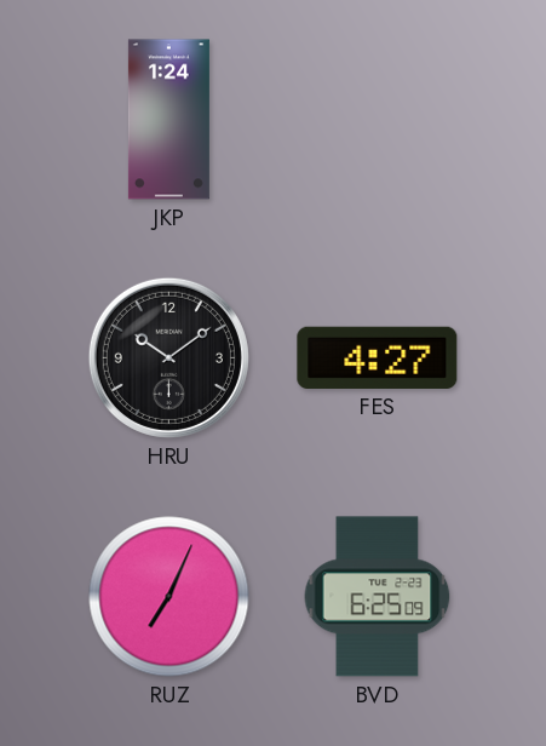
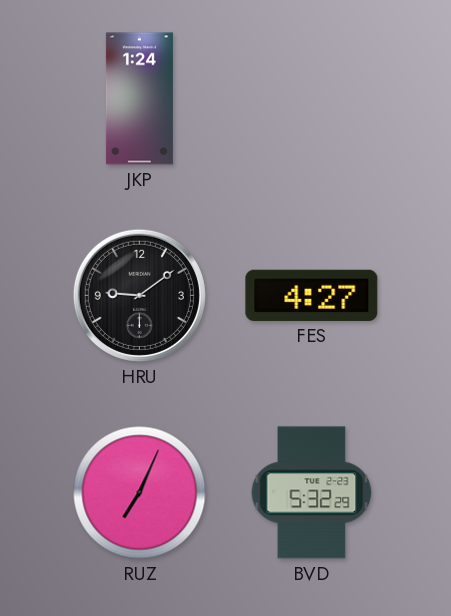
HRU: 10:09 -> 9:09 (139, 295)
BVD: 6:25 -> 5:32 (312, 493)
